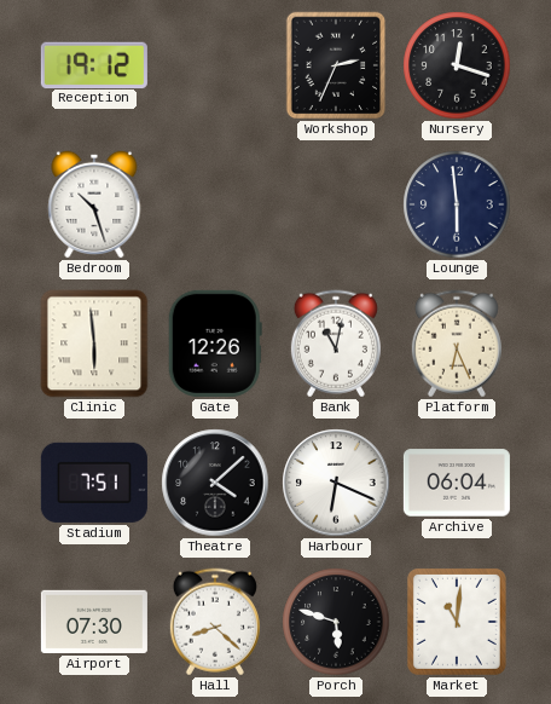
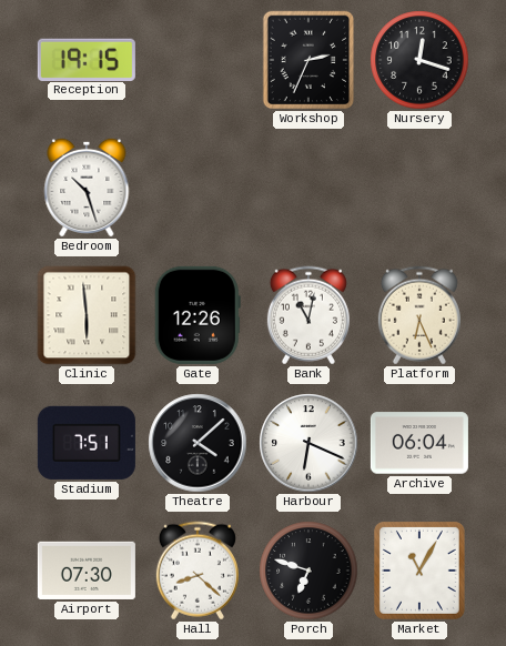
Reception: 19:12 -> 19:15 (87, 59)
Lounge: 5:59 -> none (457, 204)
Porch: 5:48 -> 6:48 (308, 571)
Market: 11:01 -> 11:05 (419, 571)
